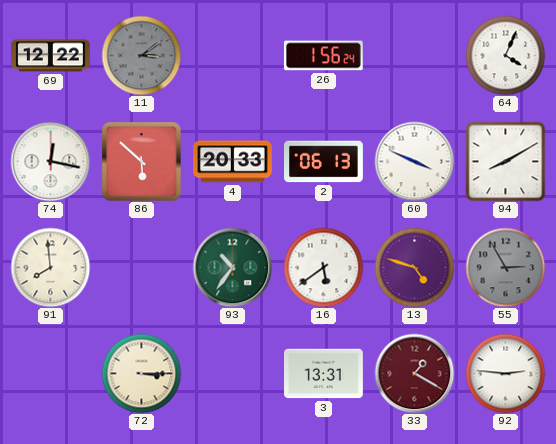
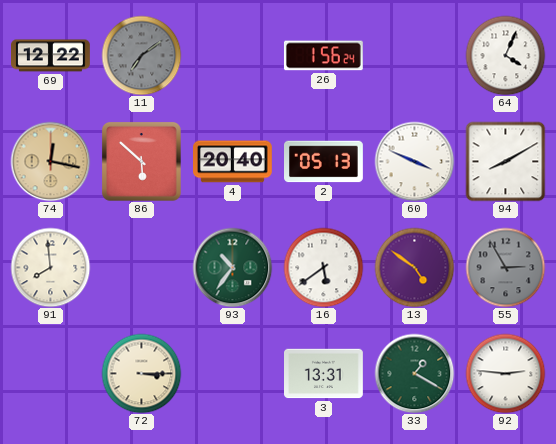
11: 3:09 -> 7:09 (141, 55)
74 dial: white -> champagne (50, 161)
4: 20:33 -> 20:40 (233, 162)
2: 06:13 -> 05:13 (324, 162)
13: 4:48 -> 4:51 (414, 267)
33 dial: burgundy -> green (414, 373)
